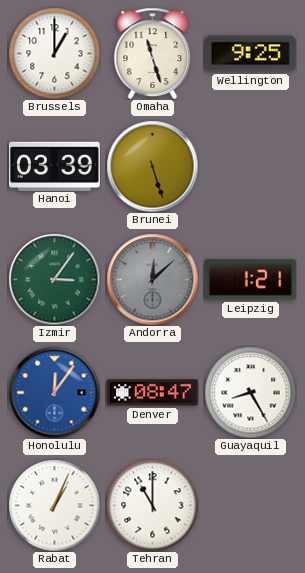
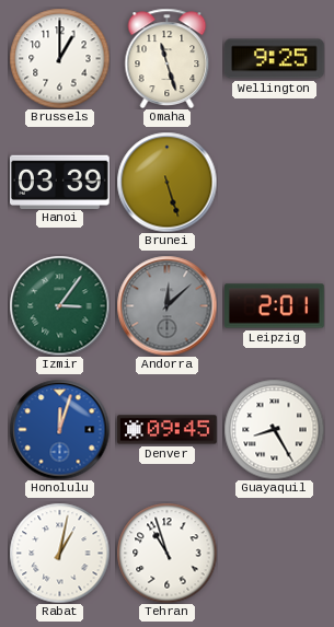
Leipzig: 1:21 -> 2:01 (275, 306)
Honolulu: 12:06 -> 12:03 (59, 429)
Denver: 08:47 -> 09:45 (168, 430)
Rabat: 1:04 -> 1:02 (59, 553)
Tehran: 11:00 -> 10:57 (166, 553)
